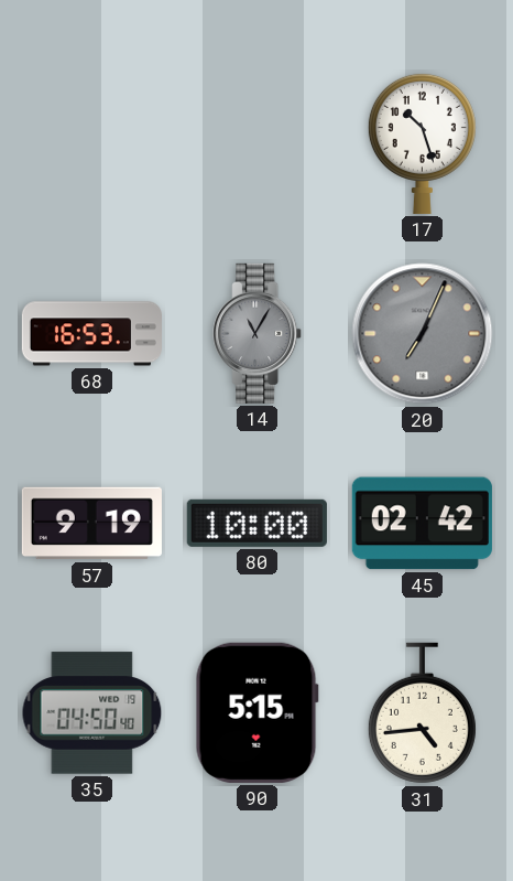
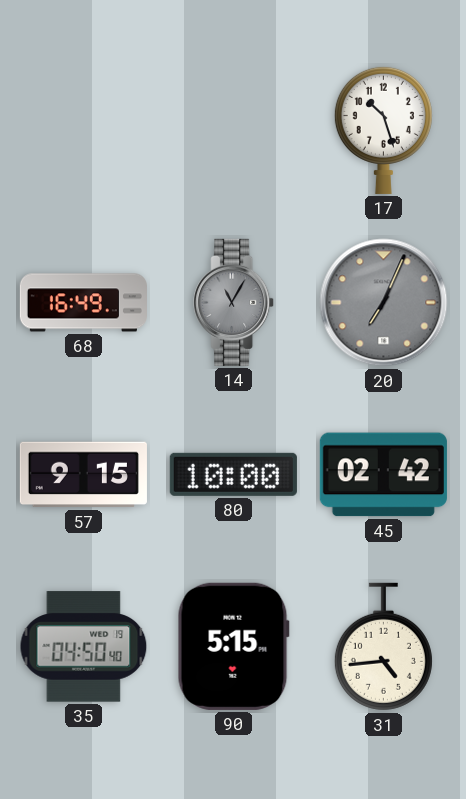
68: 16:53 -> 16:49 (83, 303)
57: 9:19 -> 9:15 (83, 475)
